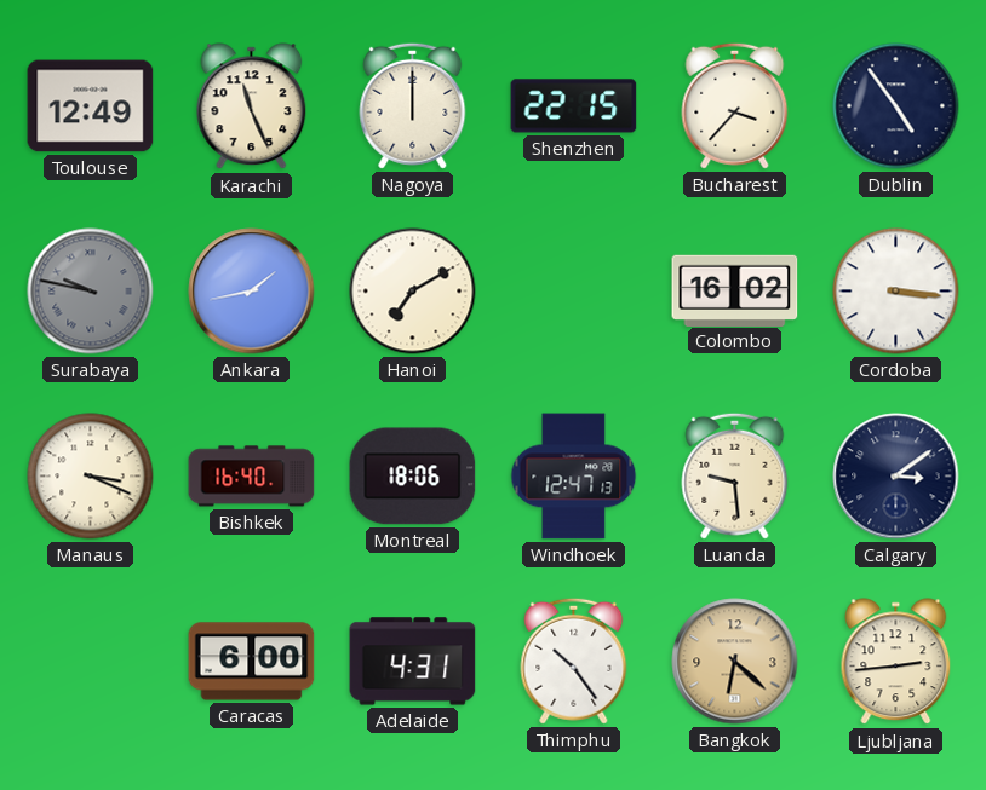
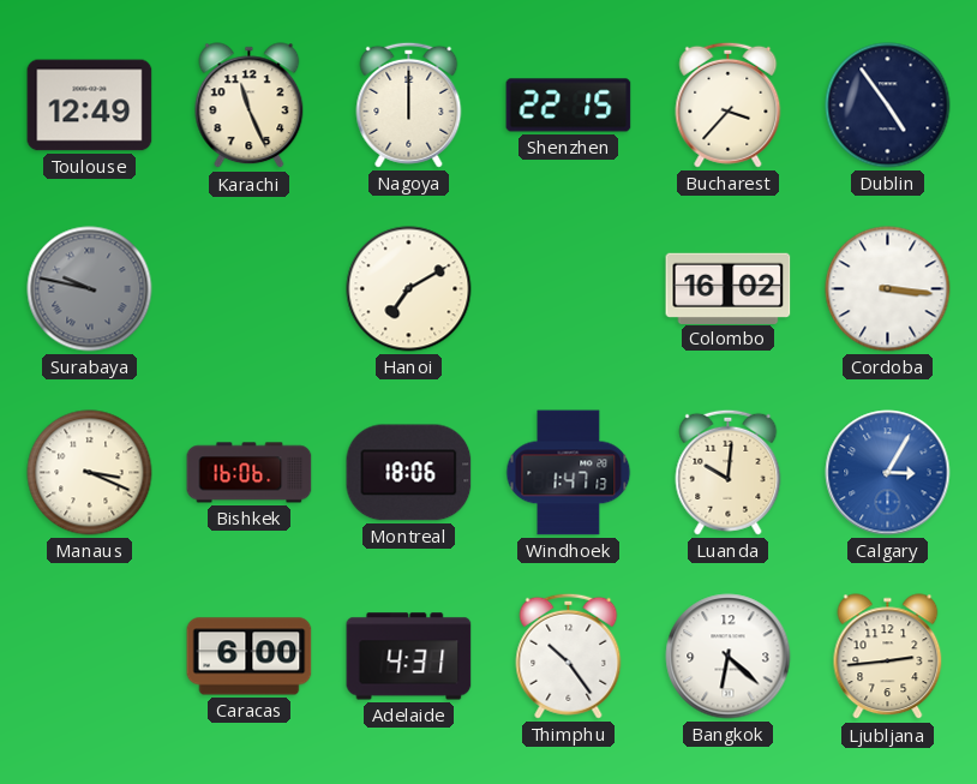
Ankara: 1:43 -> none (252, 292)
Bishkek: 16:40 -> 16:06 (250, 473)
Windhoek: 12:47 -> 1:47 (569, 473)
Luanda: 9:29 -> 10:01 (729, 472)
Calgary: 3:09 -> 3:05 (888, 473)
Calgary dial: navy -> blue (888, 473)
Bangkok dial: champagne -> white (729, 657)
